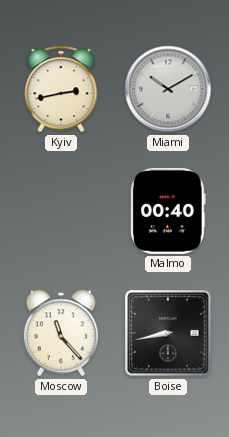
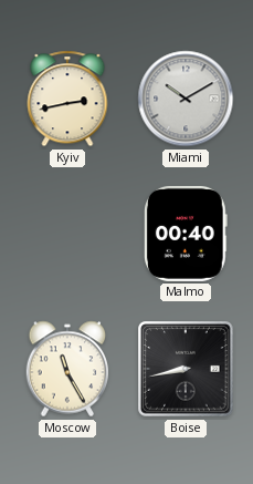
Moscow: 11:23 -> 11:25 (67, 369)
